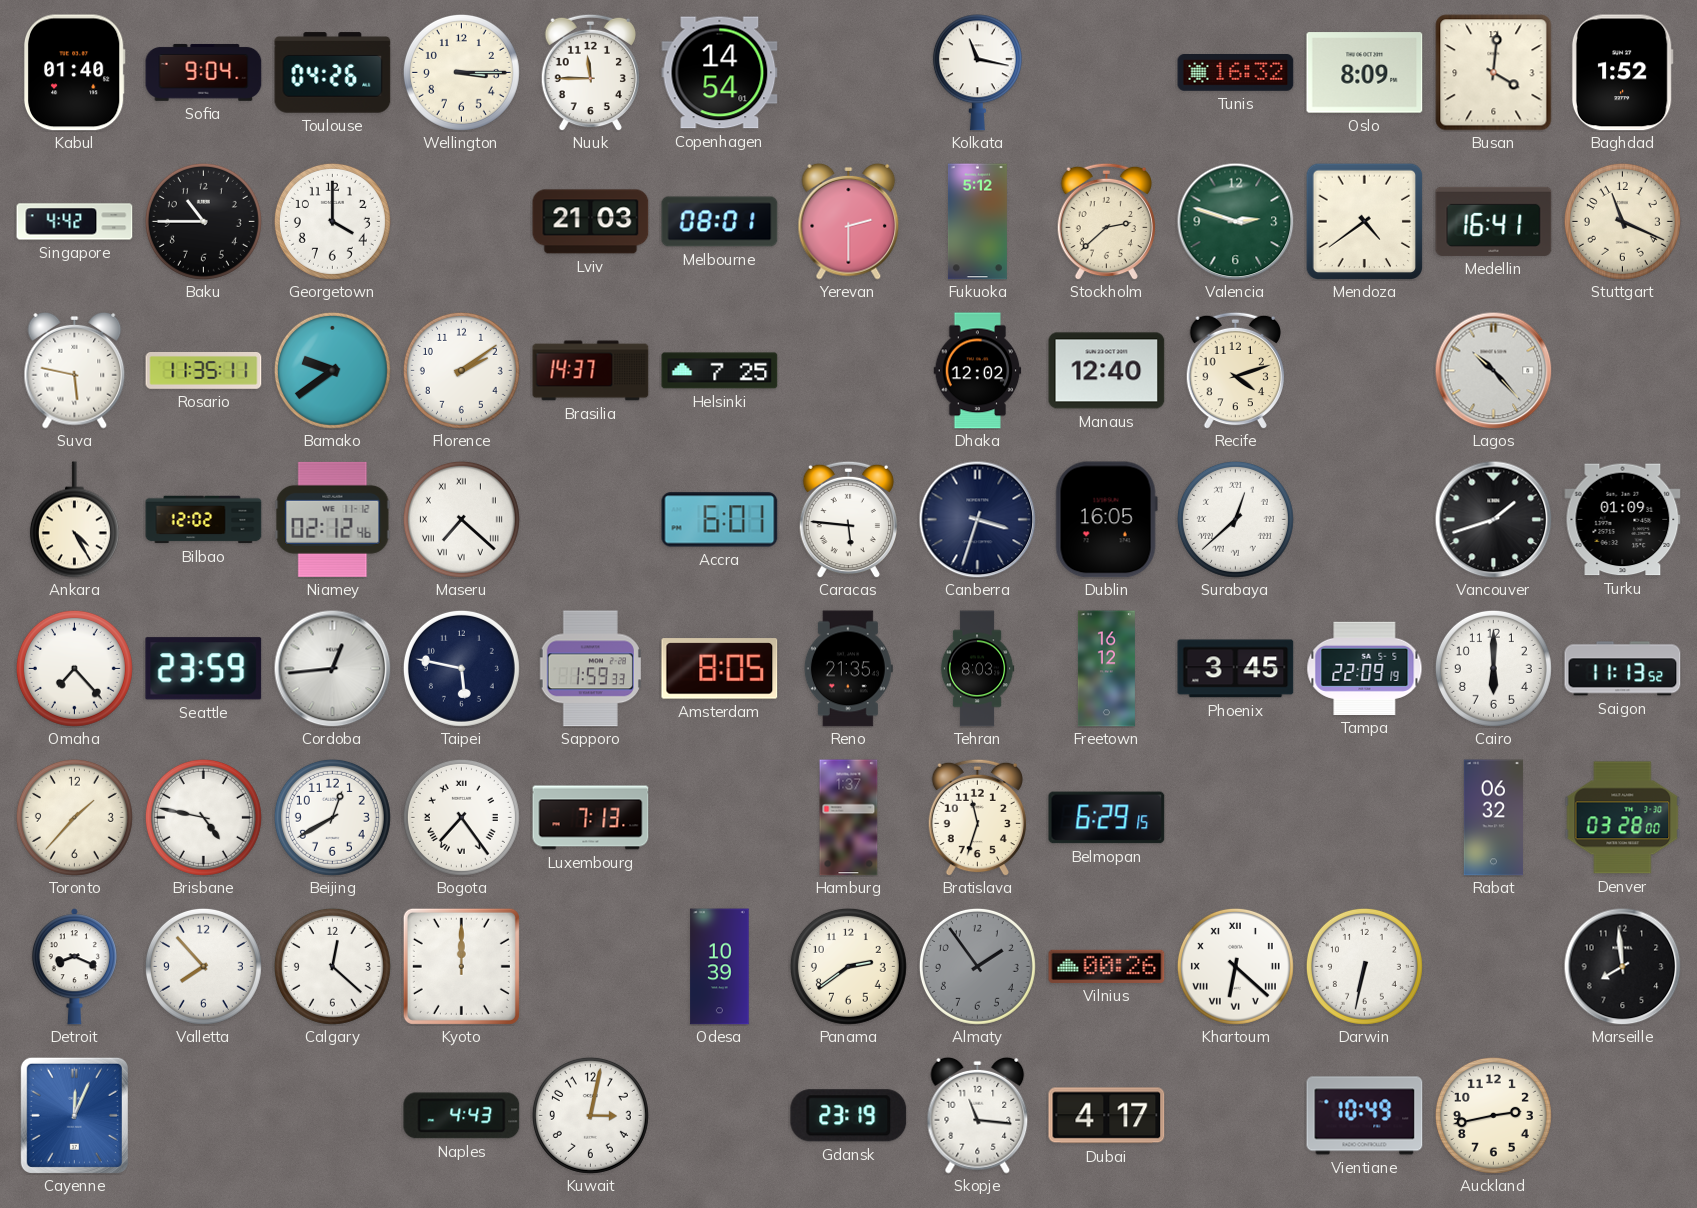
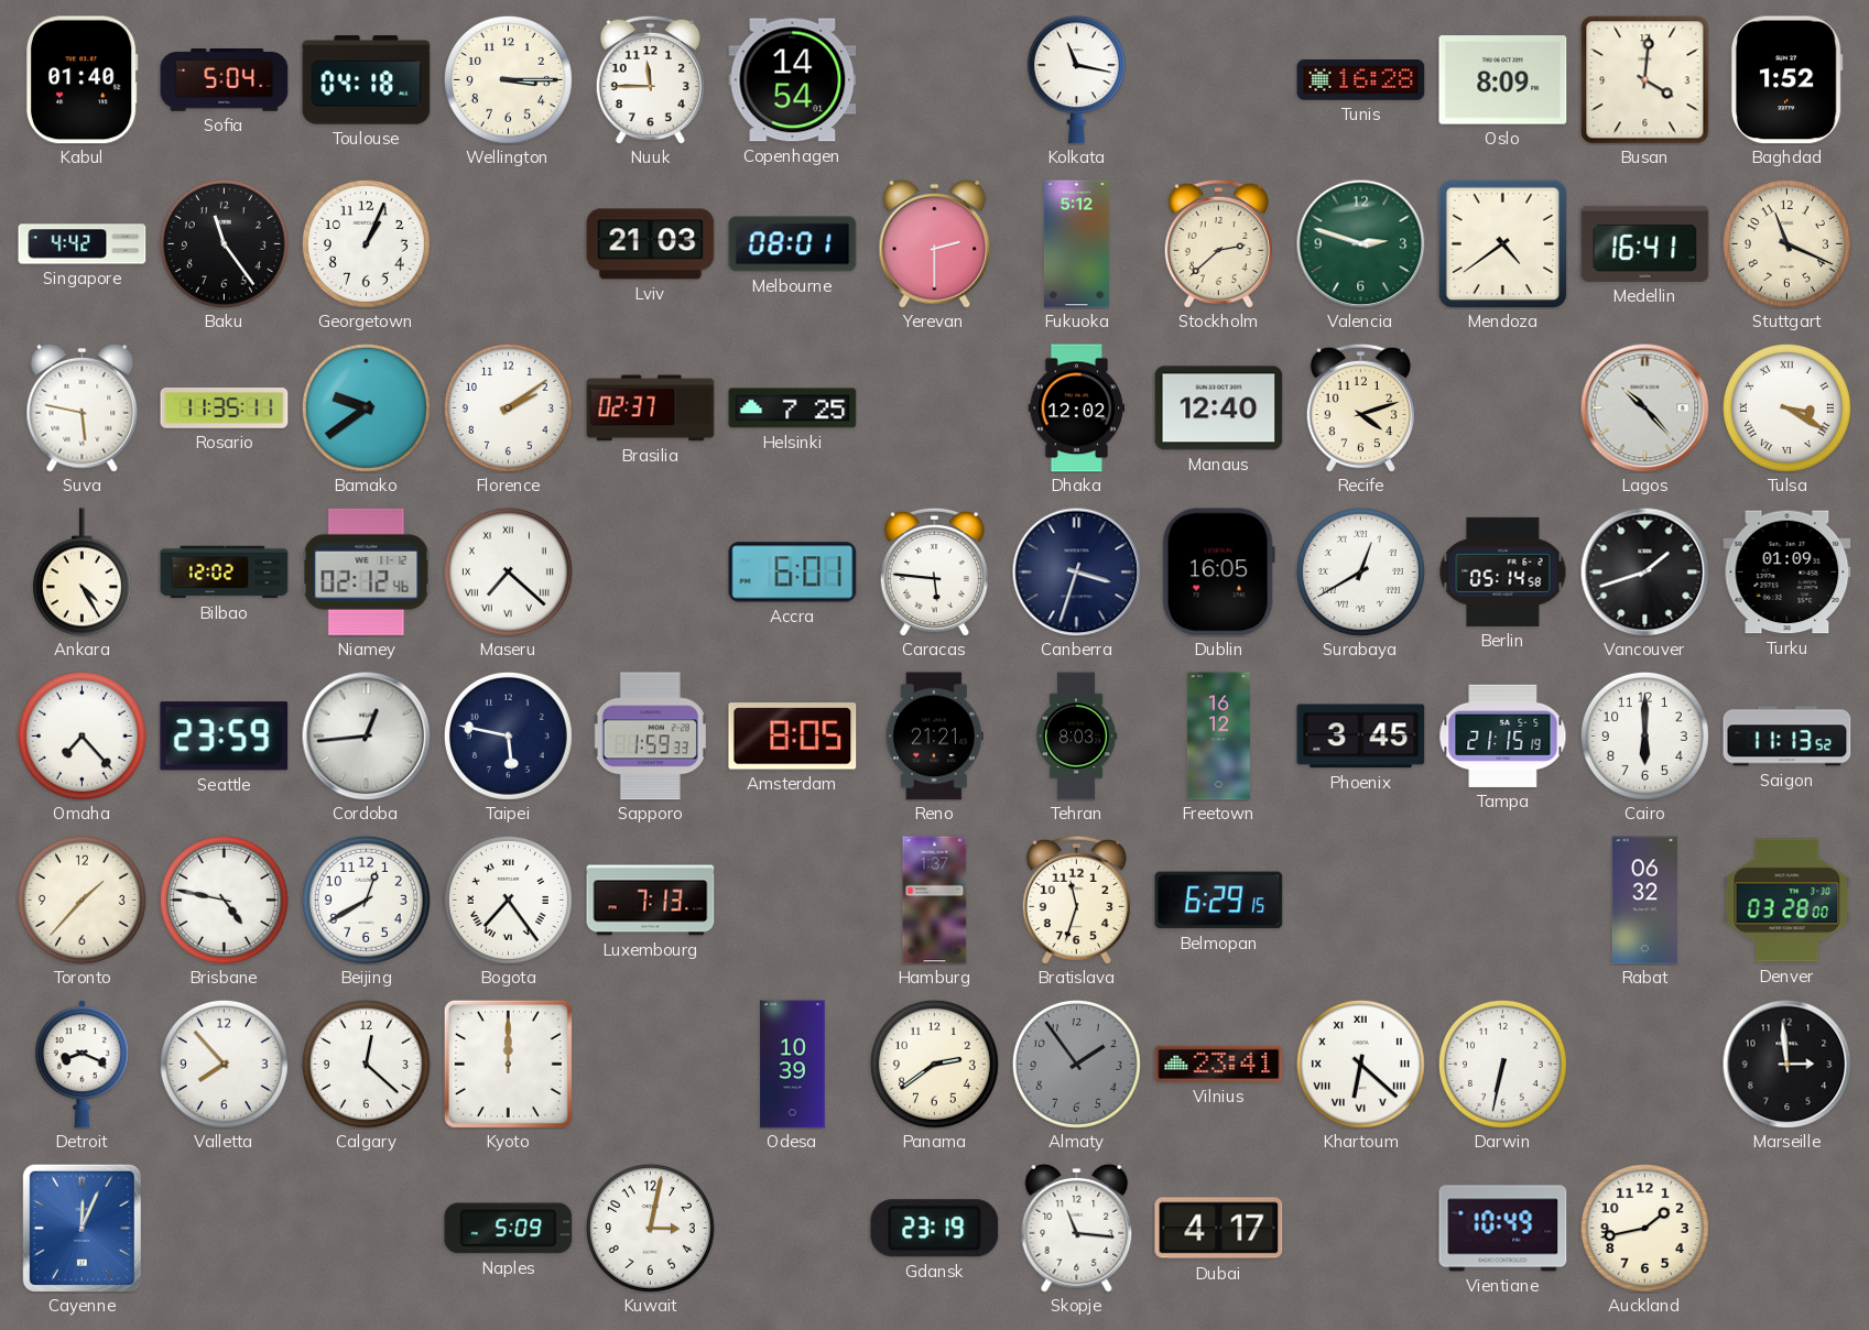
Sofia: 9:04 -> 5:04 (225, 80)
Toulouse: 04:26 -> 04:18 (367, 80)
Tunis: 16:32 -> 16:28 (1361, 80)
Baku: 10:45 -> 11:24 (224, 243)
Georgetown: 4:00 -> 1:04 (366, 243)
Brasilia: 14:37 -> 02:37 (651, 408)
Tulsa: none -> 3:20 (1786, 407)
Surabaya: 12:38 -> 12:40 (1360, 571)
Berlin: none -> 05:14 (1503, 571)
Reno: 21:35 -> 21:21 (934, 737)
Tampa: 22:09 -> 21:15 (1503, 735)
Vilnius: 00:26 -> 23:41 (1219, 1064)
Marseille: 7:59 -> 2:59 (1786, 1064)
Naples: 4:43 -> 5:09 (509, 1229)
Auckland: 2:43 -> 1:43 (1644, 1228)
